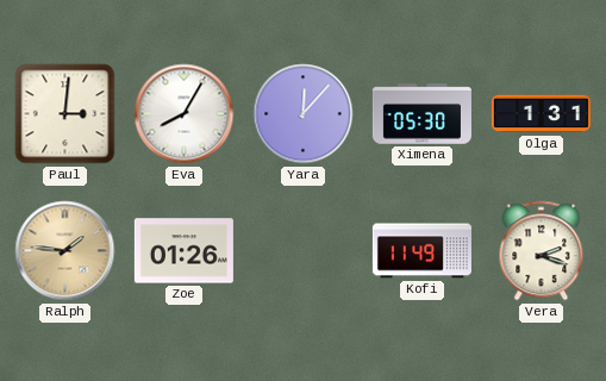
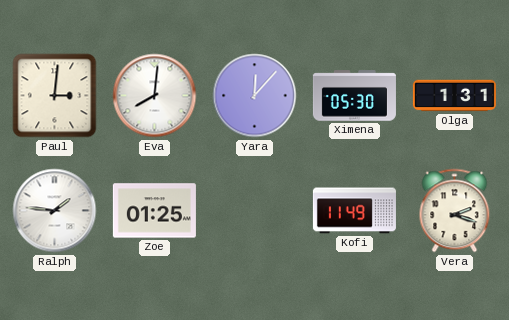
Eva: 8:05 -> 8:01 (155, 96)
Ralph dial: champagne -> white (55, 211)
Zoe: 01:26 -> 01:25 (154, 211)
